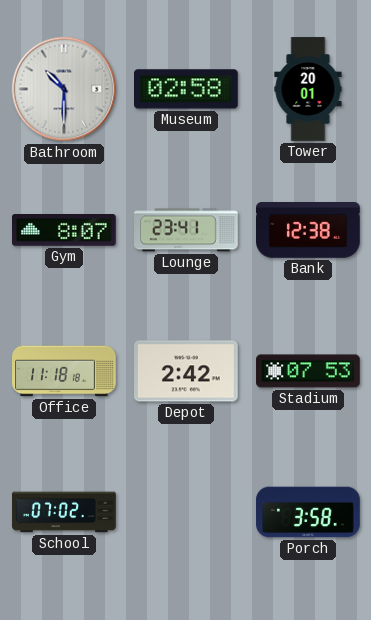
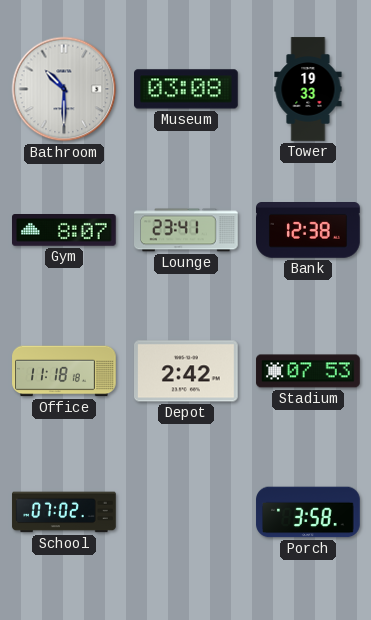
Museum: 02:58 -> 03:08 (187, 89)
Tower: 20:01 -> 19:33 (308, 89)
